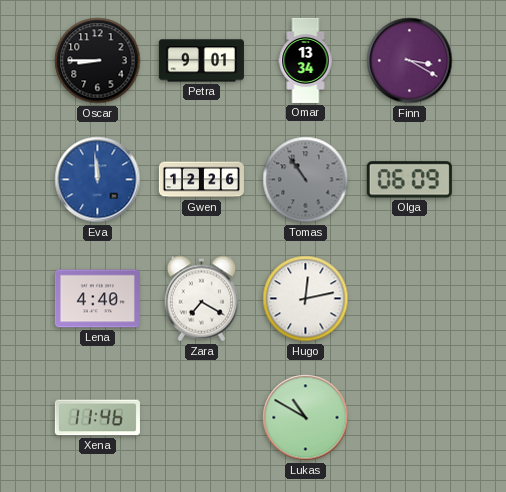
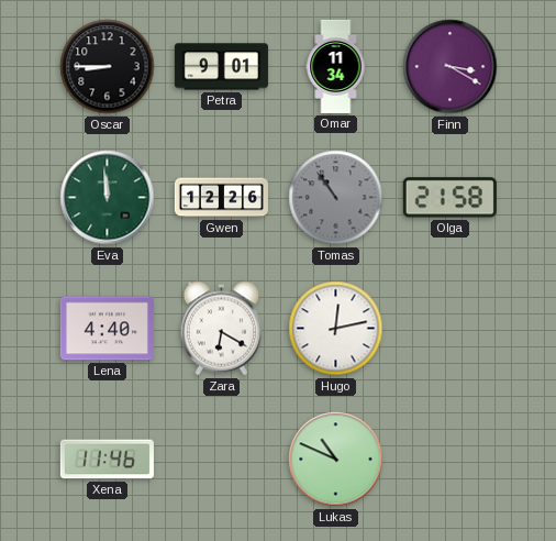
Omar: 13:34 -> 11:34 (336, 66)
Eva dial: blue -> green (108, 198)
Olga: 06:09 -> 21:58 (449, 198)
Zara: 7:20 -> 6:20 (222, 329)
Lukas: 10:50 -> 10:49 (336, 460)
